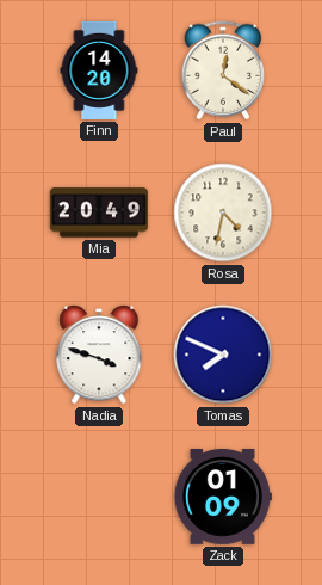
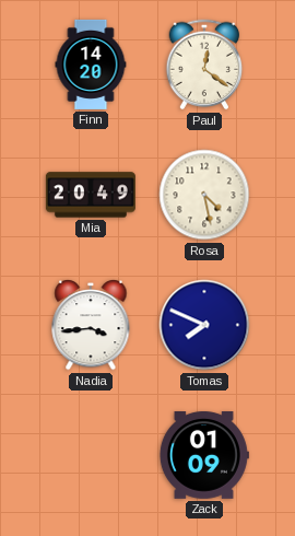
Rosa: 4:32 -> 4:28 (204, 195)
Nadia: 3:48 -> 3:44 (91, 326)
